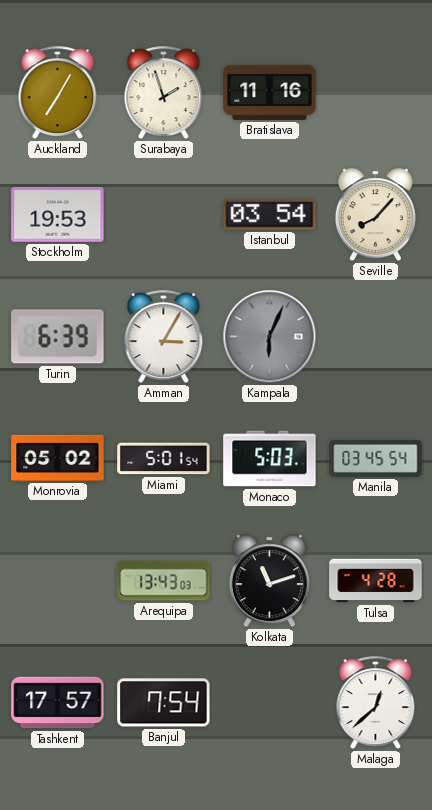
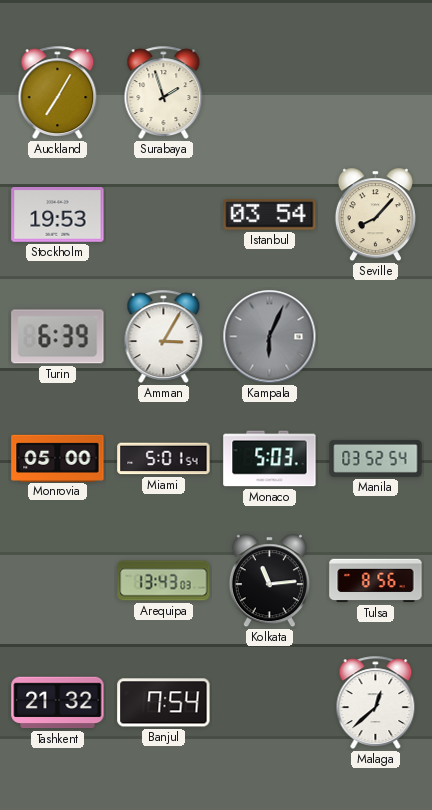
Bratislava: 11:16 -> none (270, 92)
Monrovia: 05:02 -> 05:00 (58, 458)
Manila: 03:45 -> 03:52 (376, 458)
Kolkata: 11:12 -> 11:14 (269, 581)
Tulsa: 4:28 -> 8:56 (376, 581)
Tashkent: 17:57 -> 21:32 (58, 703)
